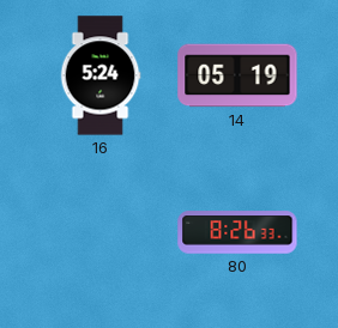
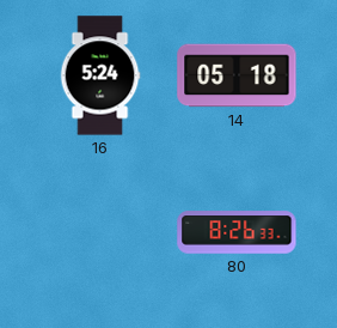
14: 05:19 -> 05:18 (237, 75)
